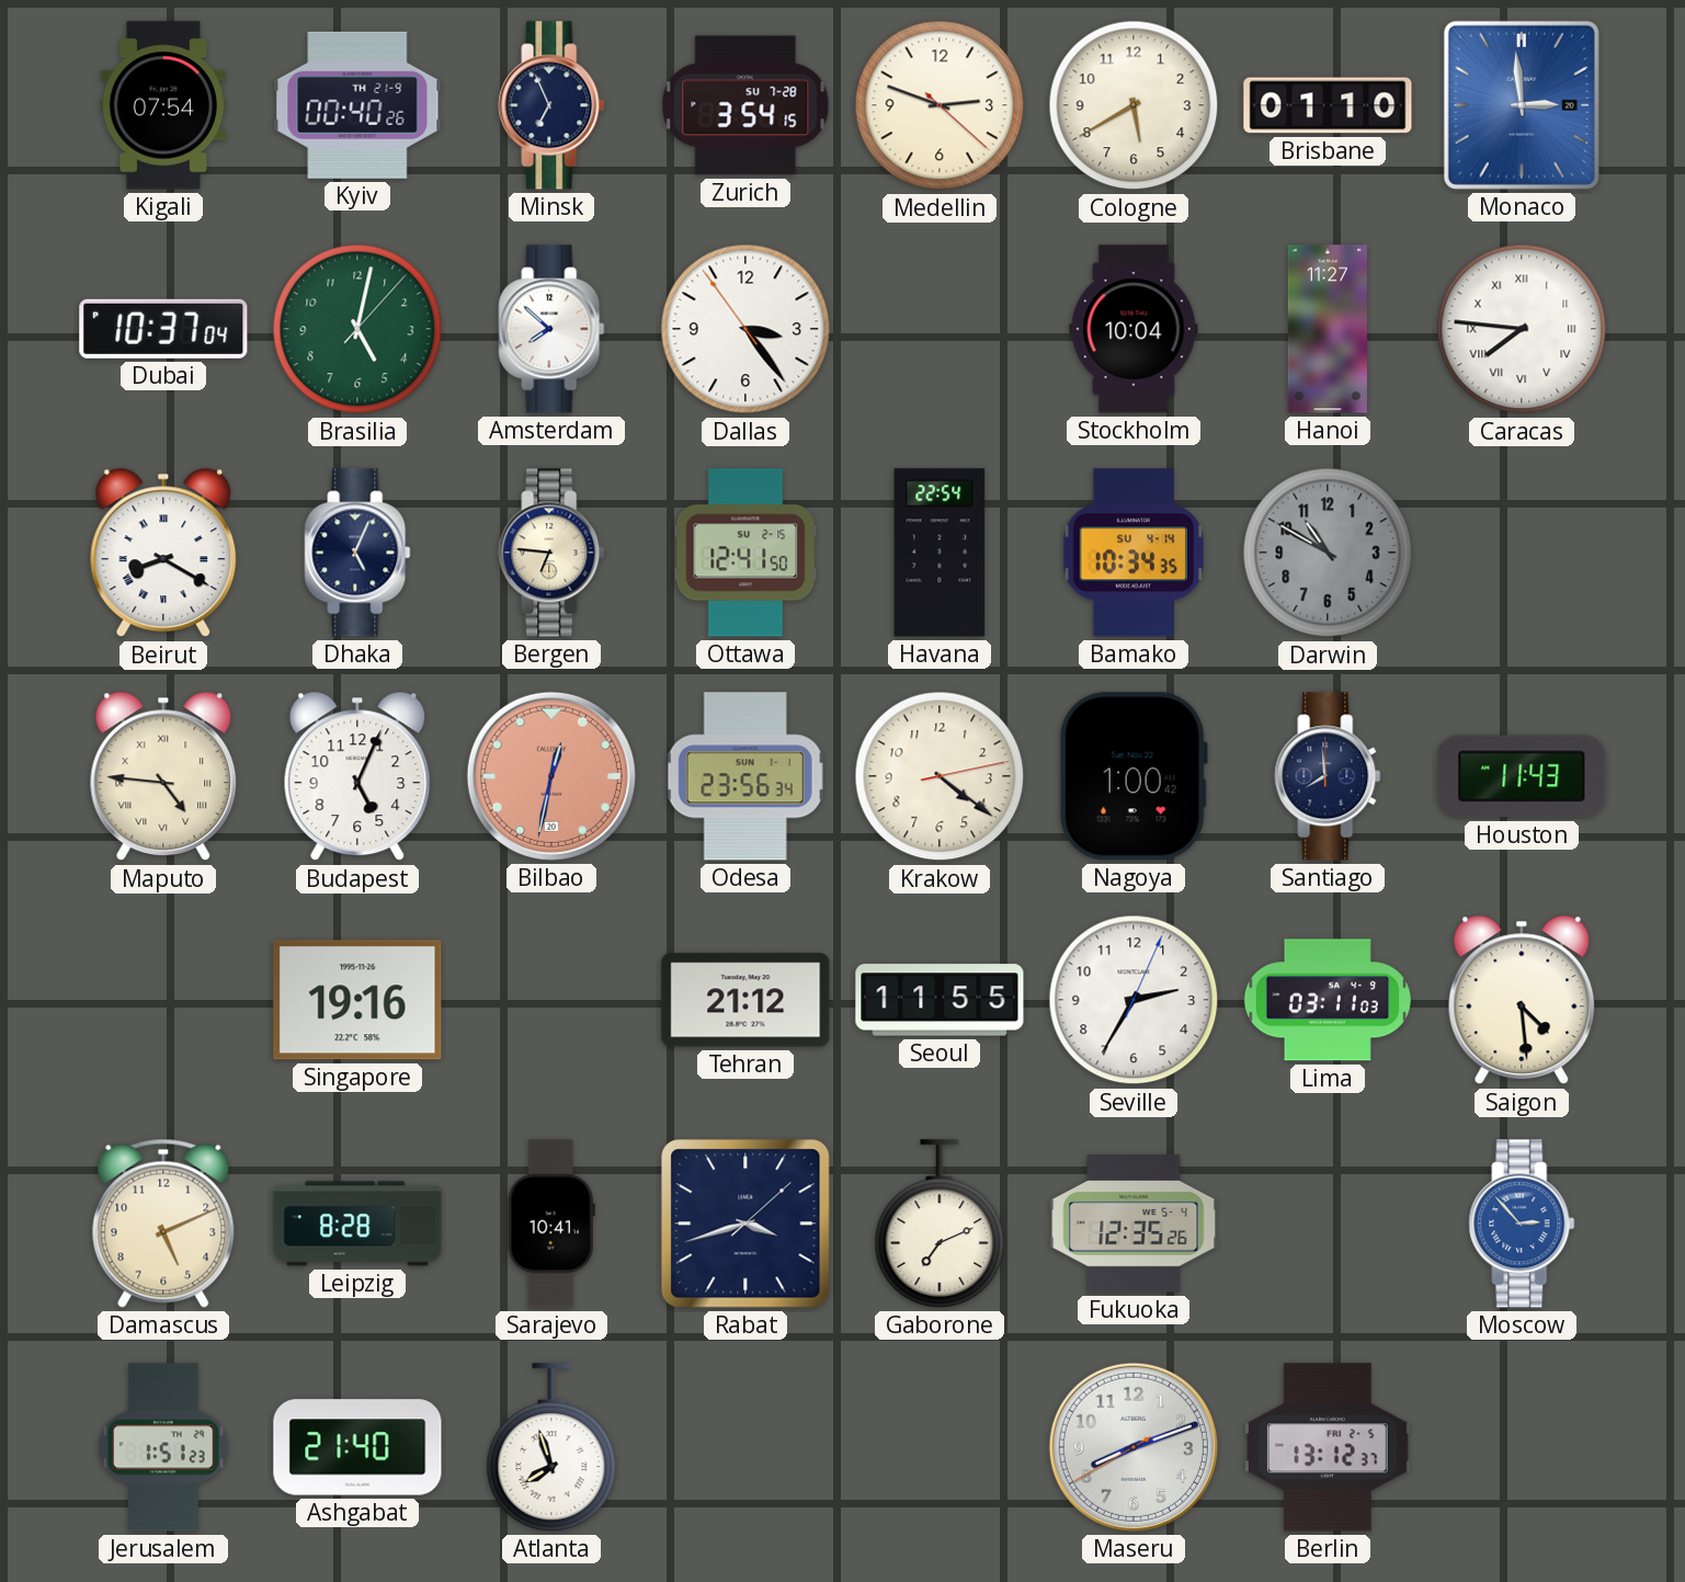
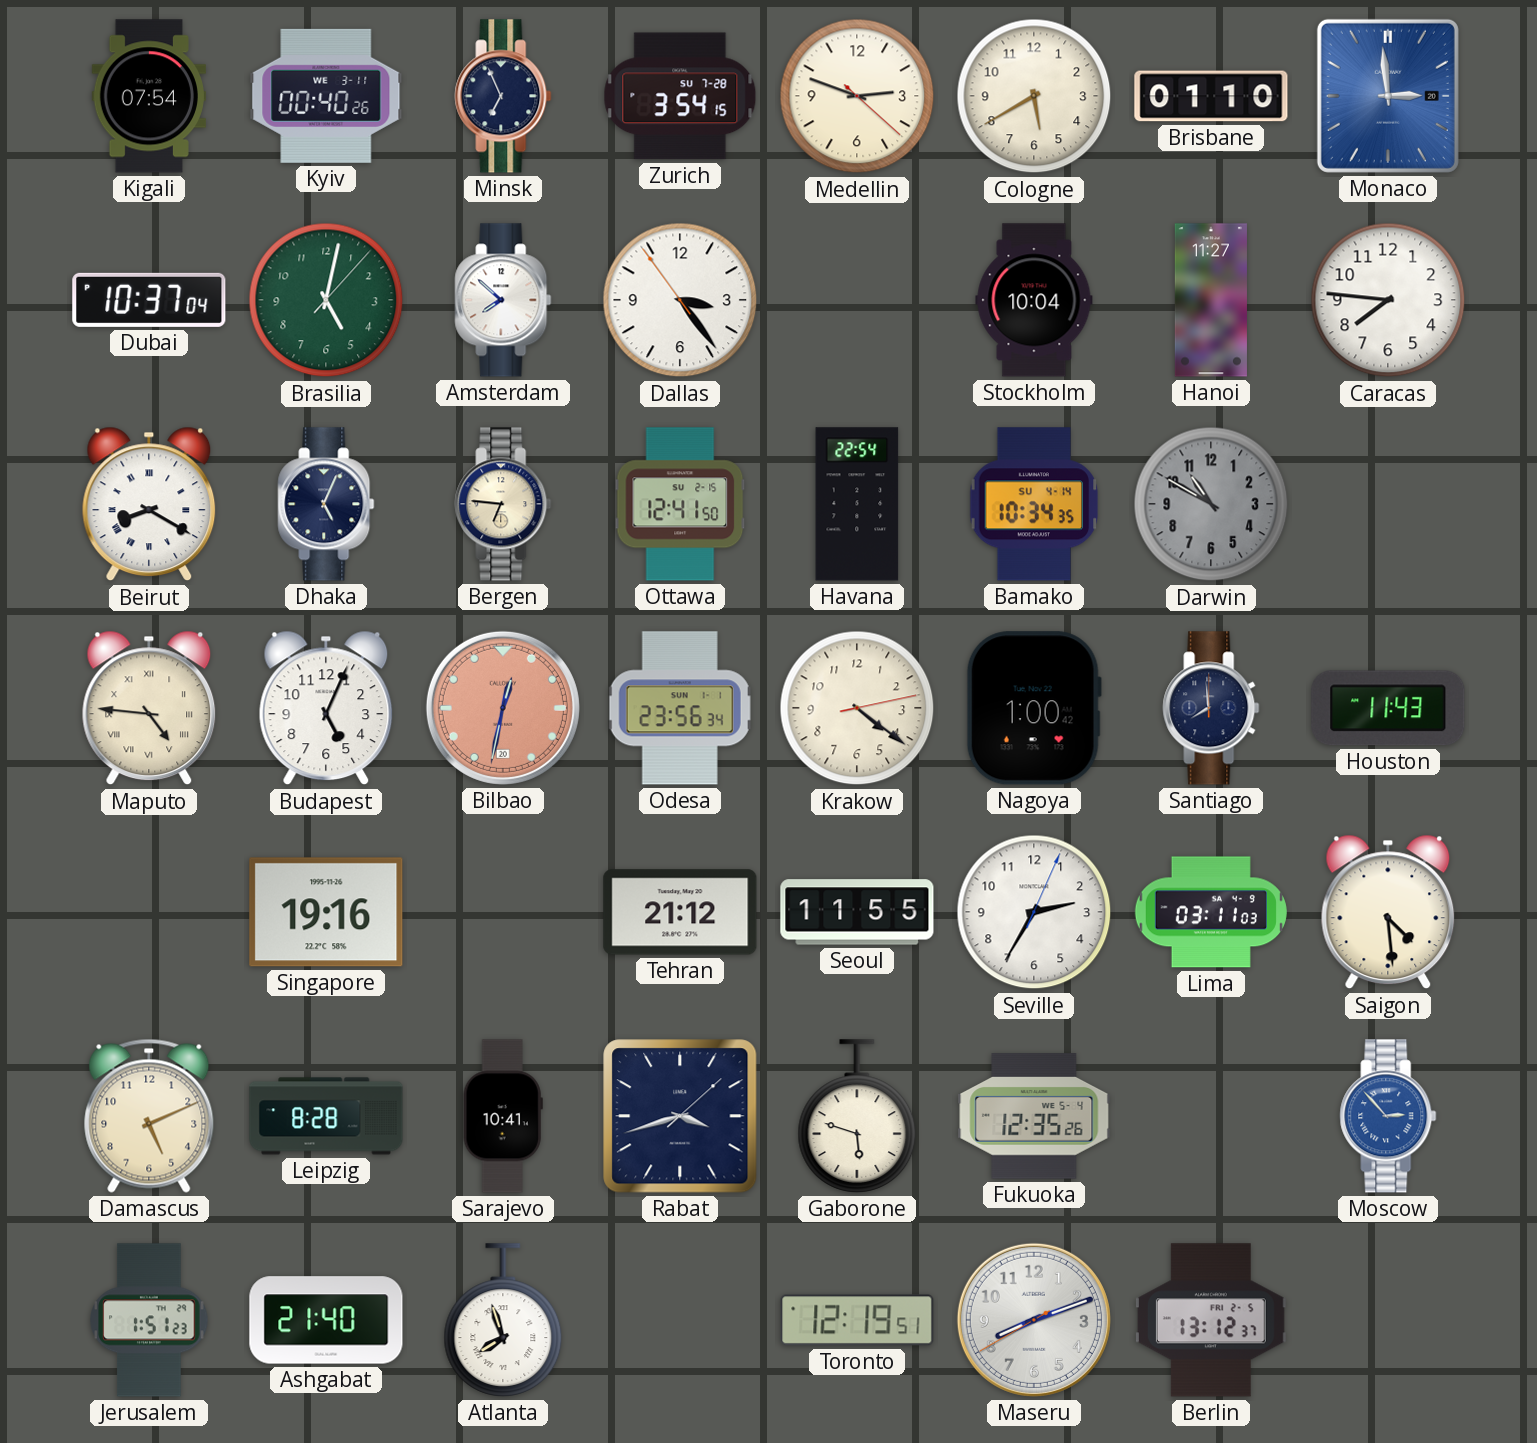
Kyiv date: TH 21-9 -> WE 3-11 (326, 96)
Caracas numerals: Roman -> Arabic (1388, 300)
Gaborone: 7:11 -> 5:48 (857, 1116)
Toronto: none -> 12:19 (857, 1320)
